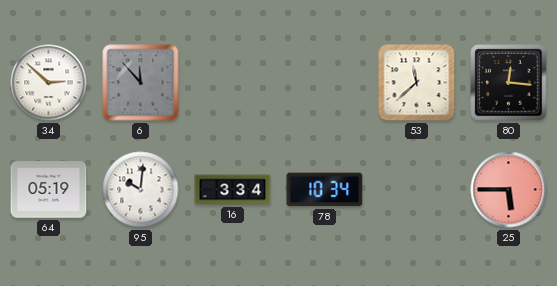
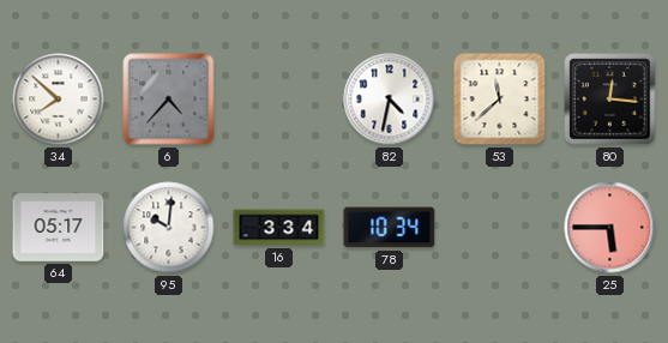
34: 2:52 -> 7:52 (59, 100)
6: 11:53 -> 4:37 (169, 100)
82: none -> 4:32 (390, 100)
64: 05:19 -> 05:17 (59, 228)
